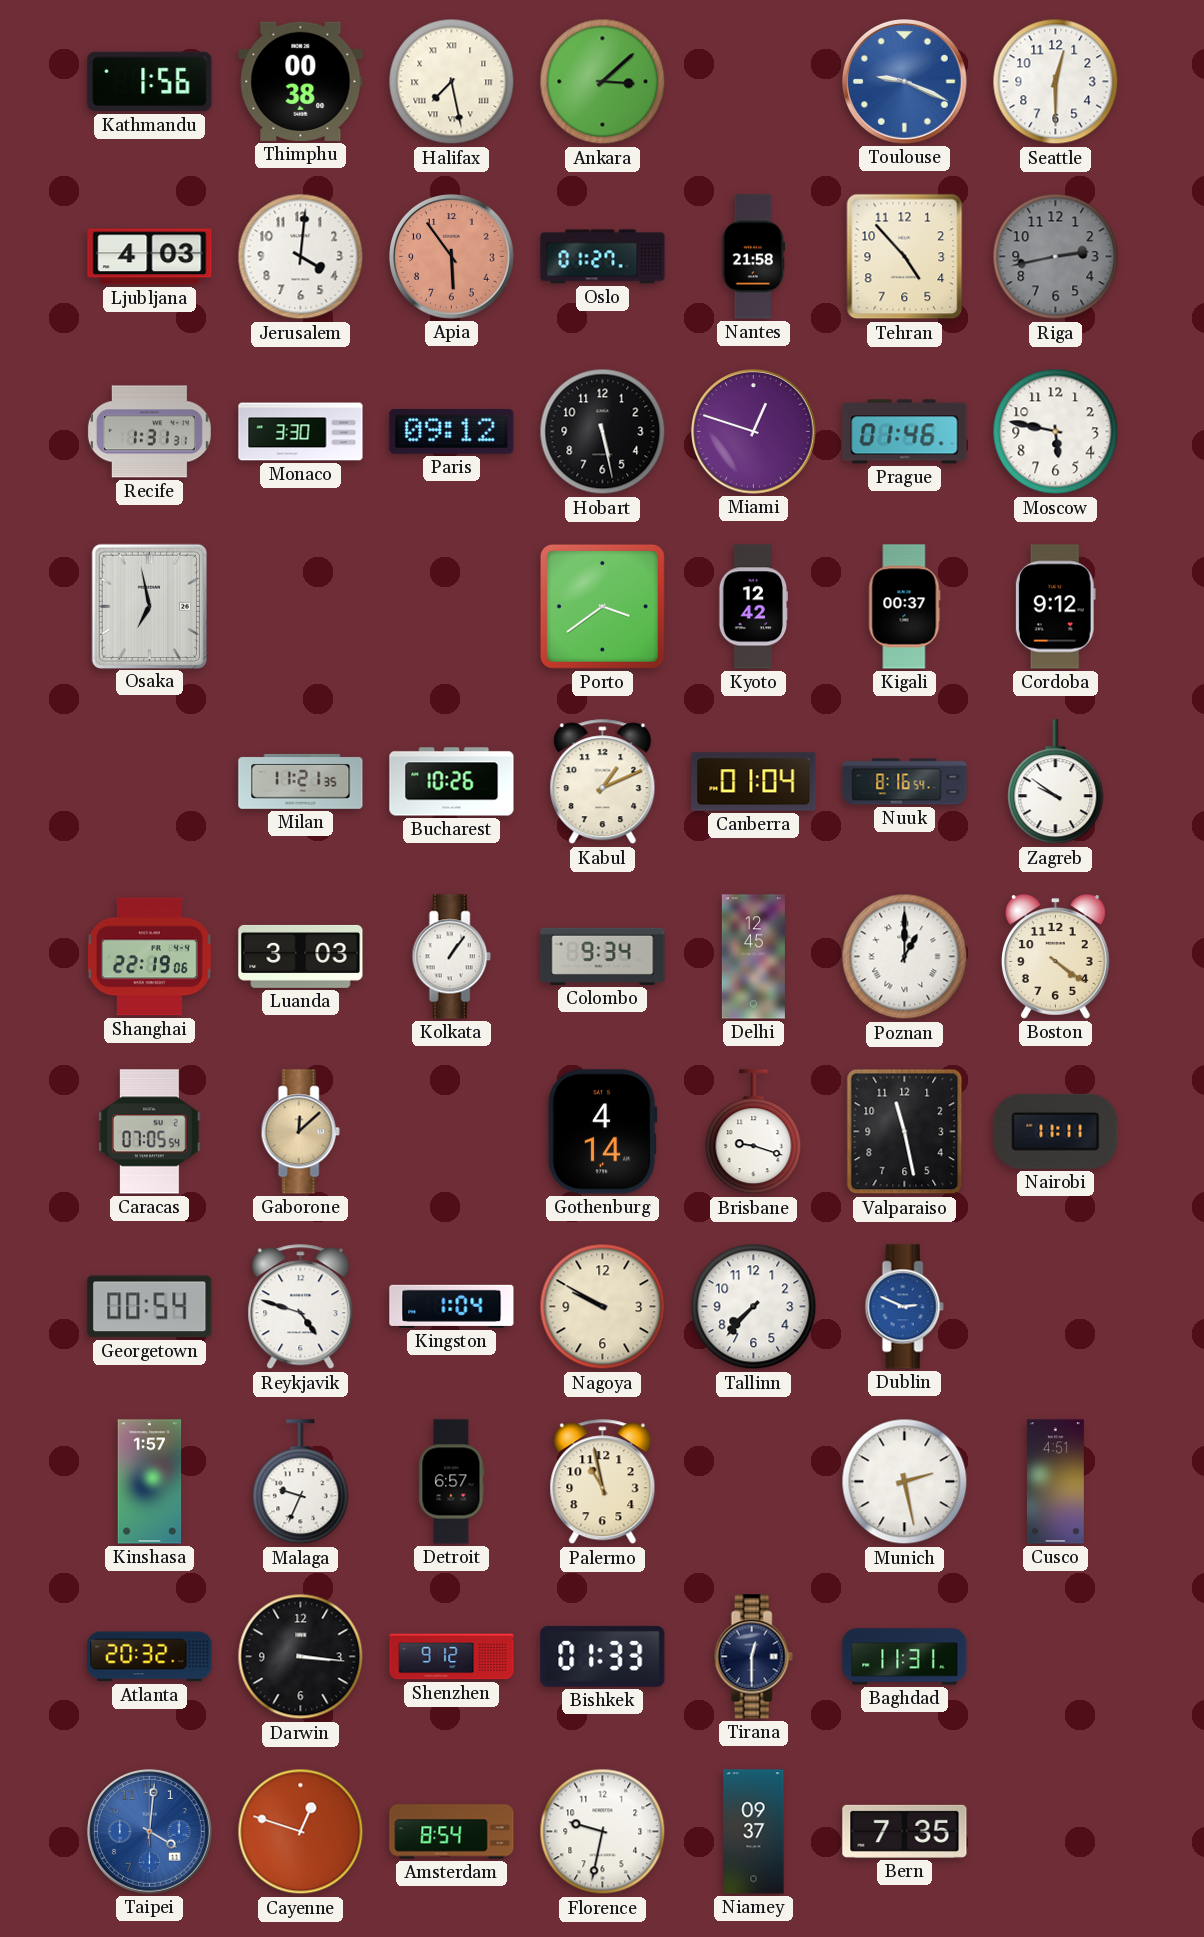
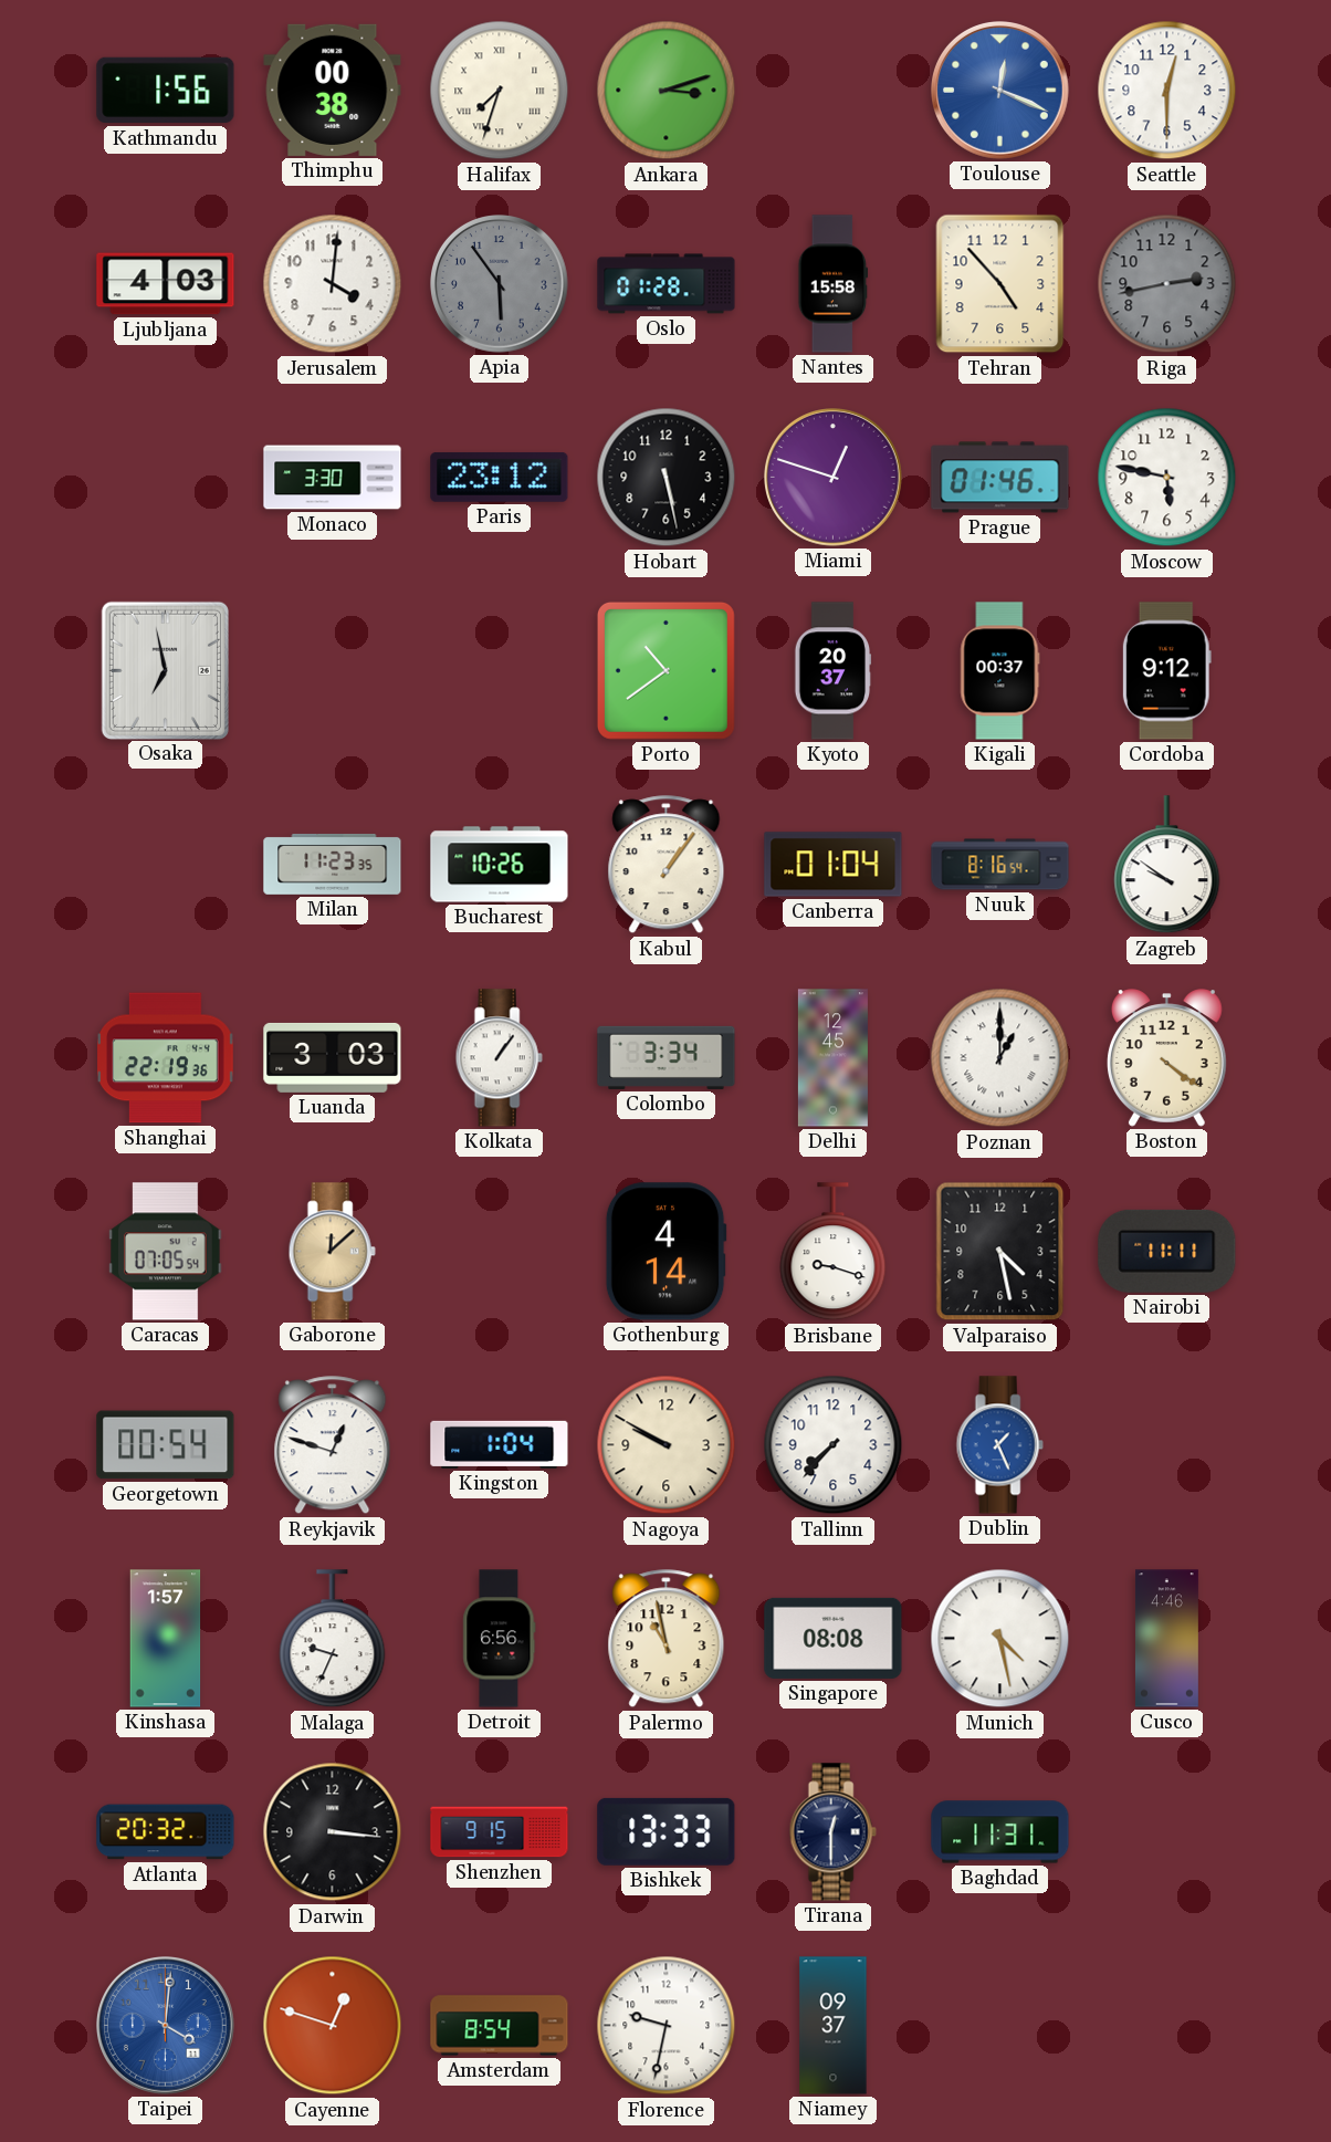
Halifax: 7:28 -> 7:33 (500, 91)
Ankara: 3:08 -> 3:12 (667, 91)
Toulouse: 9:19 -> 12:19 (1000, 91)
Apia dial: salmon -> grey (500, 284)
Oslo: 01:27 -> 01:28 (667, 284)
Nantes: 21:58 -> 15:58 (834, 284)
Recife: 1:31 -> none (149, 432)
Paris: 09:12 -> 23:12 (500, 477)
Porto: 3:39 -> 10:39 (665, 670)
Kyoto: 12:42 -> 20:37 (832, 671)
Milan: 11:21 -> 11:23 (333, 864)
Kabul: 1:11 -> 1:06 (667, 865)
Shanghai: 22:19:06 -> 22:19:36 (166, 1058)
Colombo: 9:34 -> 3:34 (667, 1057)
Valparaiso: 11:28 -> 4:28 (1000, 1252)
Reykjavik: 4:48 -> 12:48 (333, 1445)
Dublin: 2:49 -> 1:26 (999, 1445)
Detroit: 6:57 -> 6:56 (500, 1639)
Singapore: none -> 08:08 (834, 1638)
Munich: 2:28 -> 4:28 (1000, 1639)
Cusco: 4:51 -> 4:46 (1166, 1639)
Shenzhen: 9:12 -> 9:15 (500, 1832)
Bishkek: 01:33 -> 13:33 (667, 1831)
Bern: 7:35 -> none (905, 1831)
